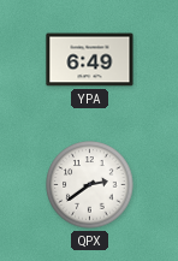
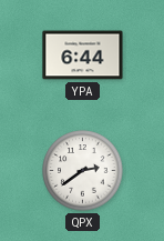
YPA: 6:49 -> 6:44 (83, 56)
